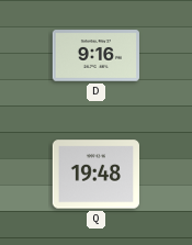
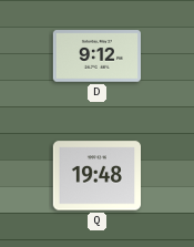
D: 9:16 -> 9:12 (96, 56)
